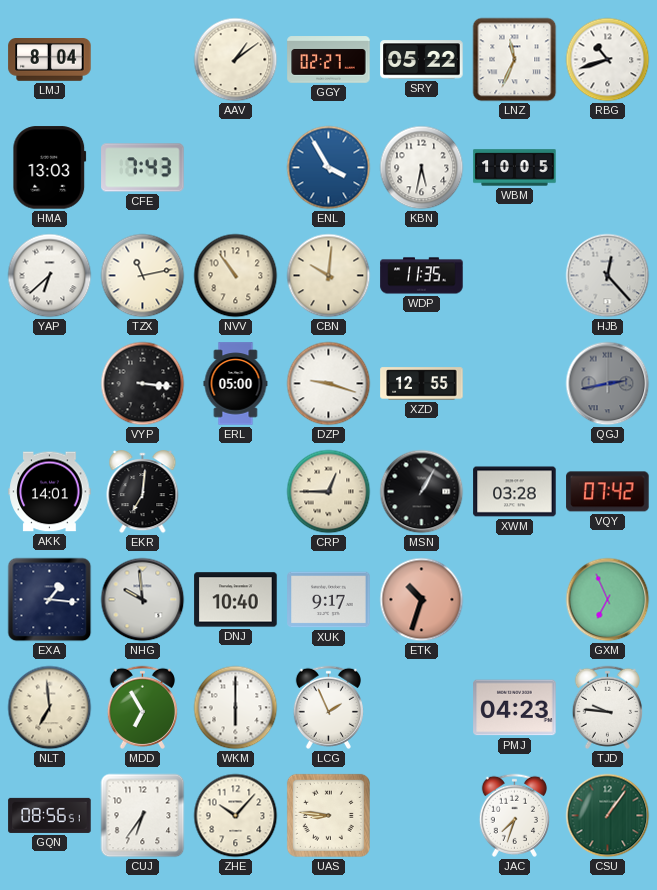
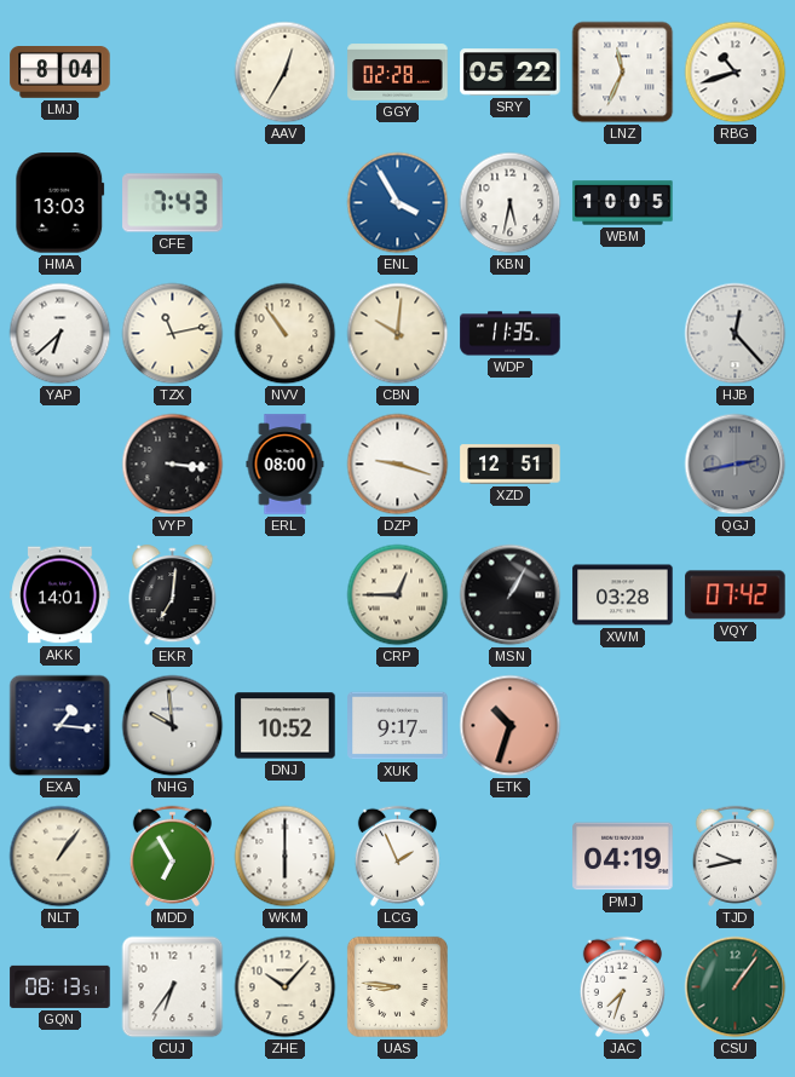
AAV: 1:09 -> 12:35 (286, 73)
GGY: 02:27 -> 02:28 (398, 73)
ERL: 05:00 -> 08:00 (286, 465)
XZD: 12:55 -> 12:51 (511, 465)
DNJ: 10:40 -> 10:52 (286, 726)
GXM: 6:56 -> none (608, 600)
NLT: 6:59 -> 1:06 (61, 857)
PMJ: 04:23 -> 04:19 (623, 857)
TJD: 9:46 -> 9:43 (734, 856)
GQN: 08:56 -> 08:13 (61, 986)
